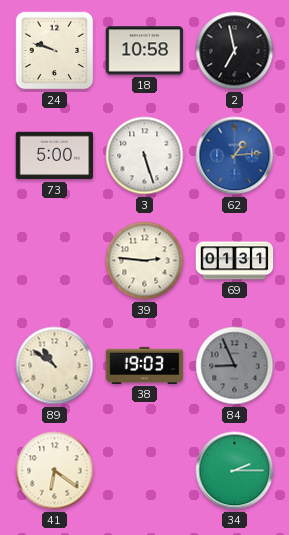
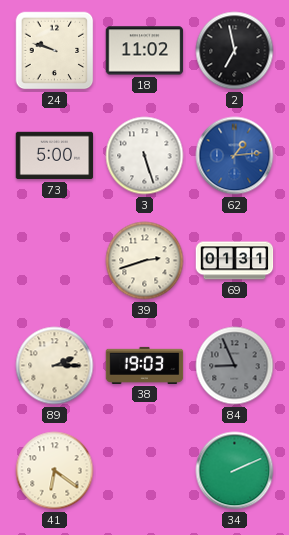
18: 10:58 -> 11:02 (145, 51)
39: 2:46 -> 2:42 (145, 261)
89: 10:51 -> 2:15 (55, 366)
34: 2:15 -> 2:11 (235, 471)
